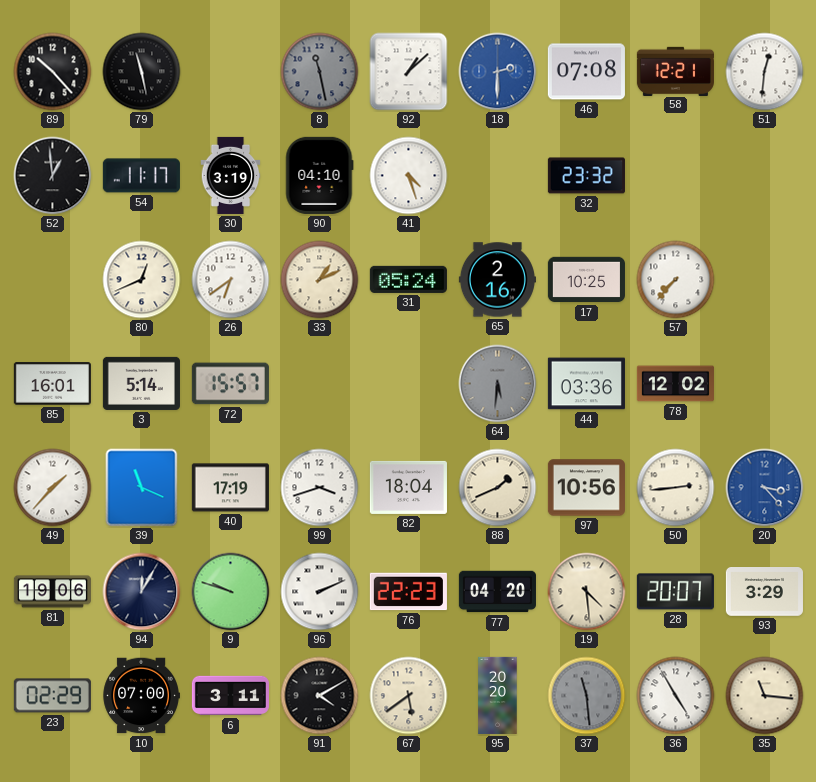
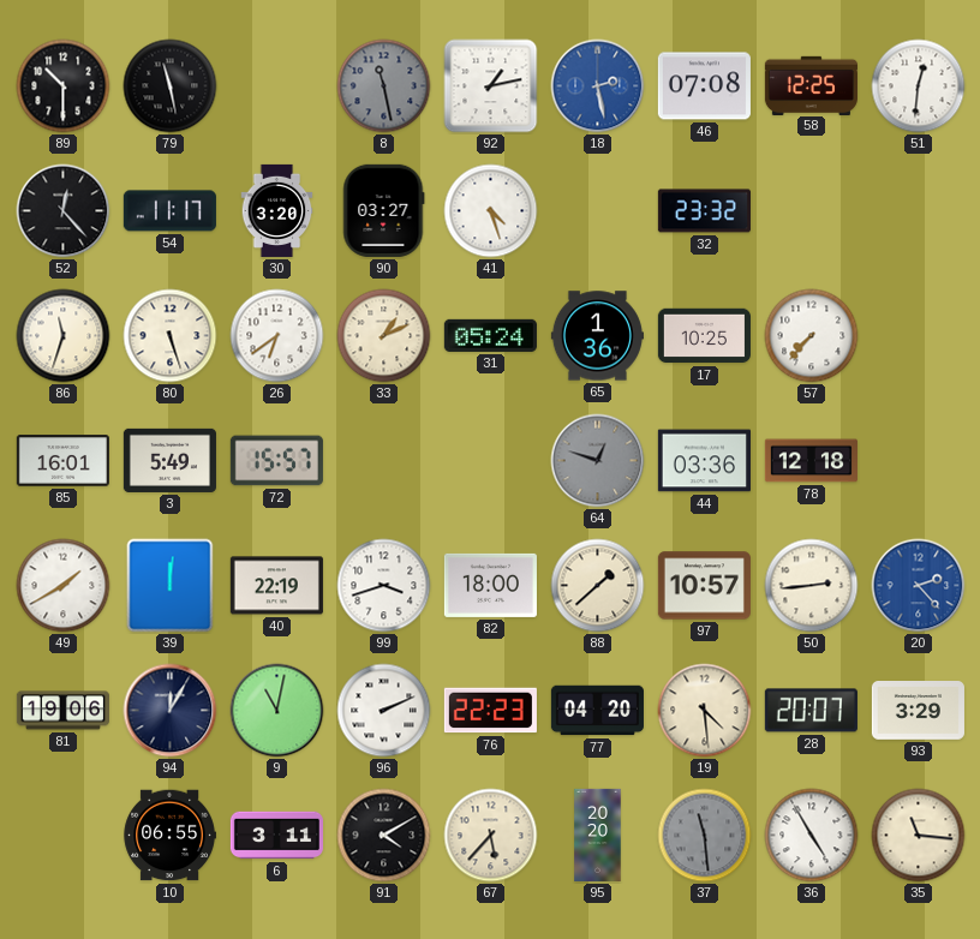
89: 10:23 -> 10:30 (64, 86)
92: 1:08 -> 1:13 (491, 86)
18: 2:30 -> 2:28 (598, 86)
58: 12:21 -> 12:25 (811, 85)
52: 12:59 -> 12:23 (64, 211)
30: 3:19 -> 3:20 (277, 210)
90: 04:10 -> 03:27 (384, 210)
86: none -> 11:33 (64, 336)
80: 12:41 -> 5:27 (171, 336)
65: 2:16 -> 1:36 (597, 336)
3: 5:14 -> 5:49 (169, 460)
64: 5:31 -> 12:48 (598, 461)
78: 12:02 -> 12:18 (811, 461)
49: 1:37 -> 1:40 (64, 586)
39: 11:19 -> 12:01 (171, 586)
40: 17:19 -> 22:19 (276, 586)
82: 18:04 -> 18:00 (490, 585)
88: 1:41 -> 1:38 (598, 586)
97: 10:56 -> 10:57 (704, 586)
20: 3:23 -> 2:23 (919, 586)
9: 9:48 -> 11:02 (277, 711)
23: 02:29 -> none (52, 696)
10: 07:00 -> 06:55 (169, 836)
67: 5:39 -> 5:37 (491, 836)
